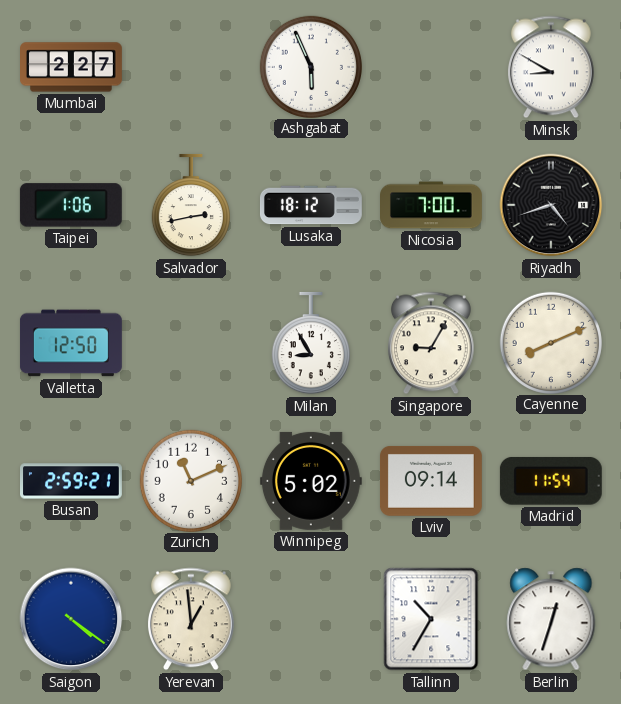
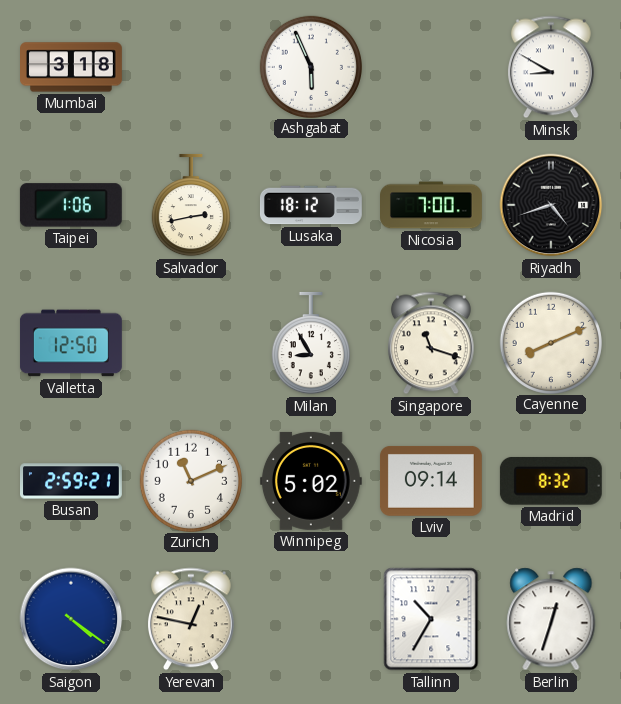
Mumbai: 2:27 -> 3:18 (72, 67)
Singapore: 9:05 -> 11:18 (431, 343)
Madrid: 11:54 -> 8:32 (551, 481)
Yerevan: 12:59 -> 12:47 (191, 619)
